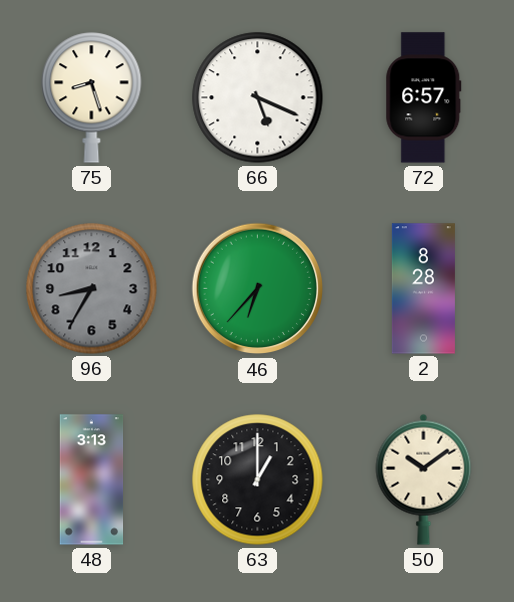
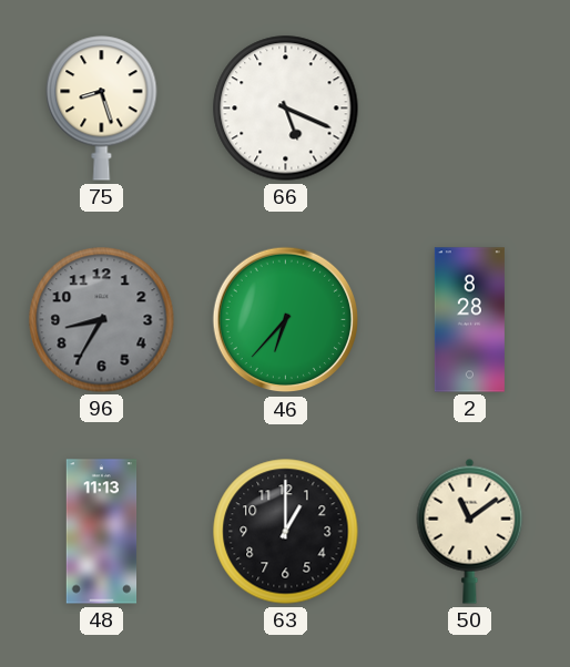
72: 6:57 -> none (424, 98)
48: 3:13 -> 11:13 (102, 532)
50: 10:09 -> 11:09 (470, 531)
